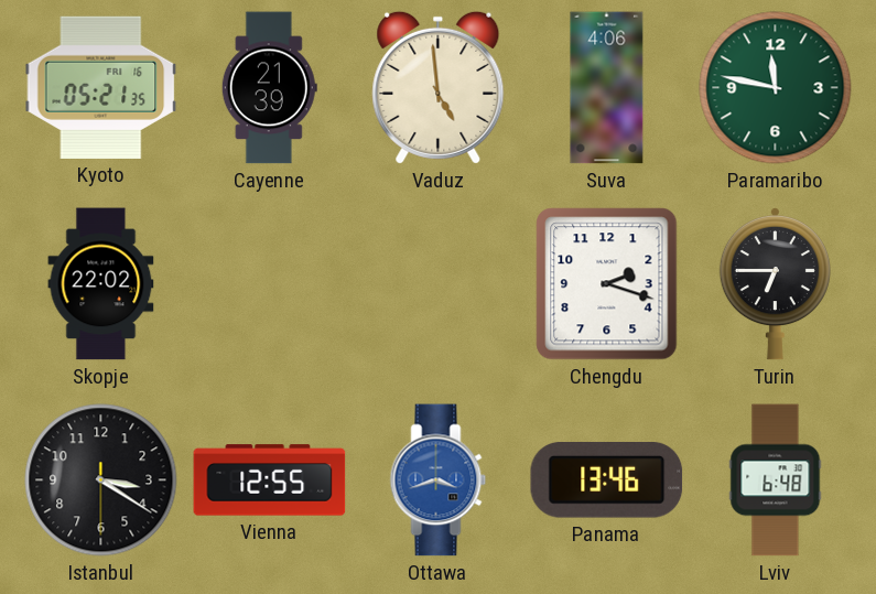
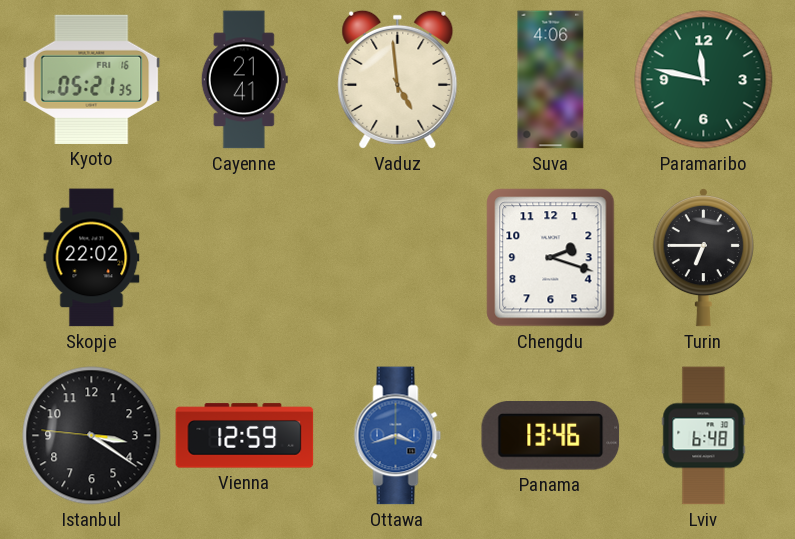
Cayenne: 21:39 -> 21:41 (244, 80)
Istanbul: 3:20:30 -> 3:20:46 (92, 436)
Vienna: 12:55 -> 12:59 (245, 436)
